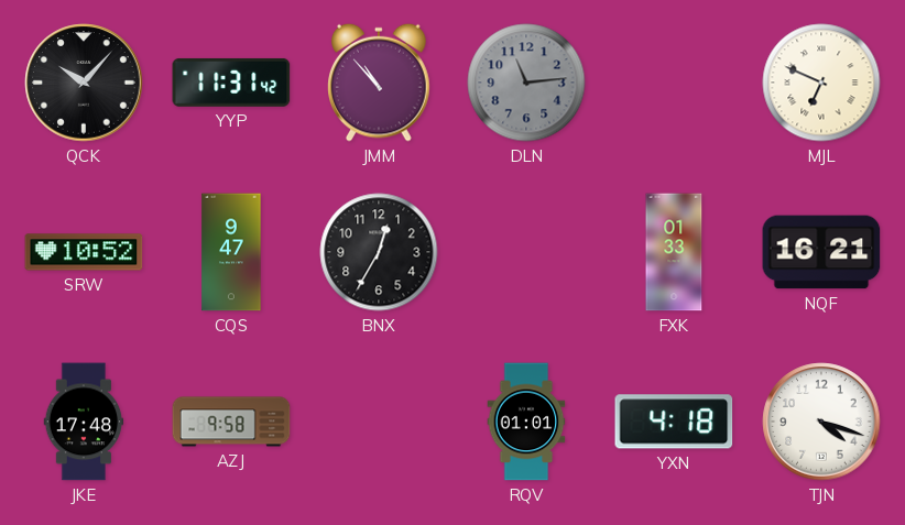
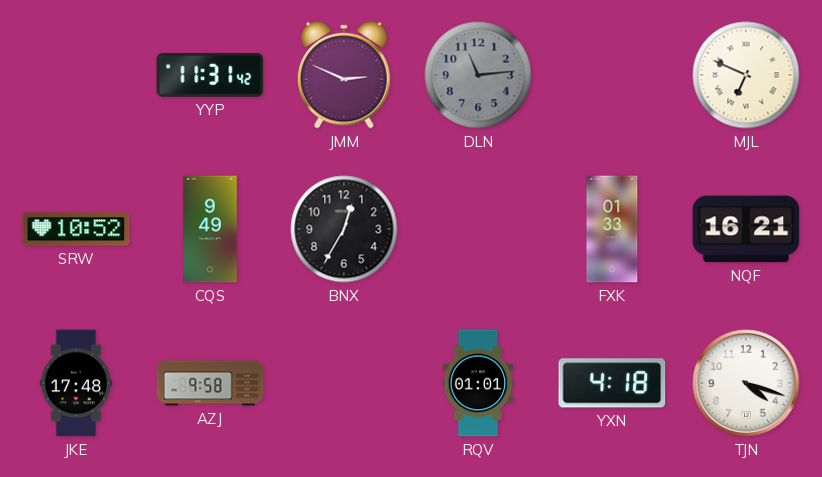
QCK: 10:07 -> none (84, 83)
JMM: 10:53 -> 2:49 (344, 75)
CQS: 9:47 -> 9:49 (210, 229)
